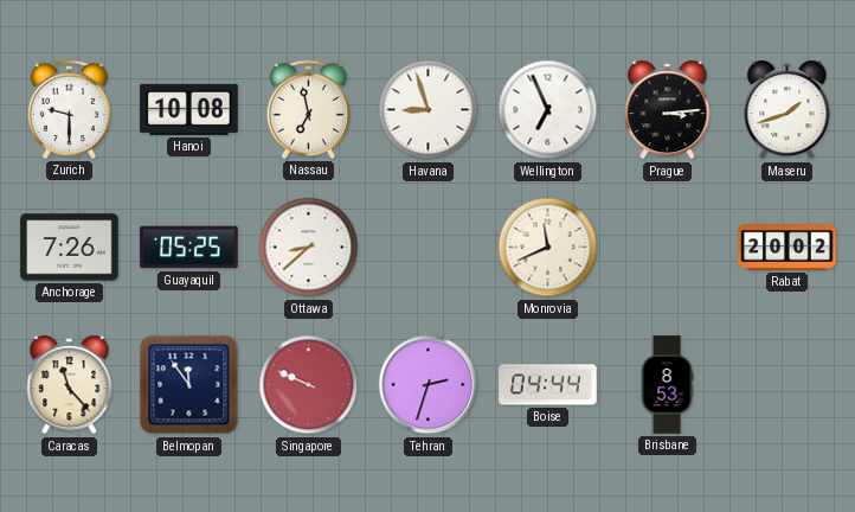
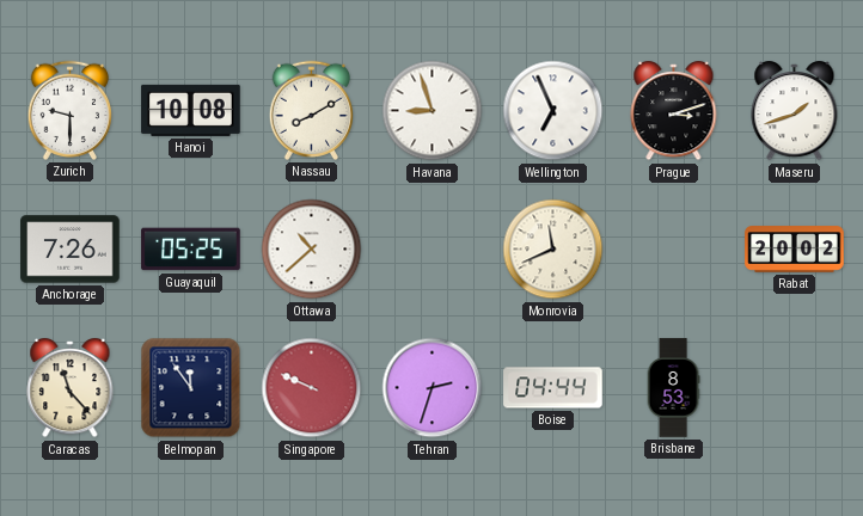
Nassau: 6:58 -> 8:10 (311, 110)
Prague: 3:14 -> 3:12 (674, 112)
Ottawa: 8:38 -> 10:38 (312, 250)
